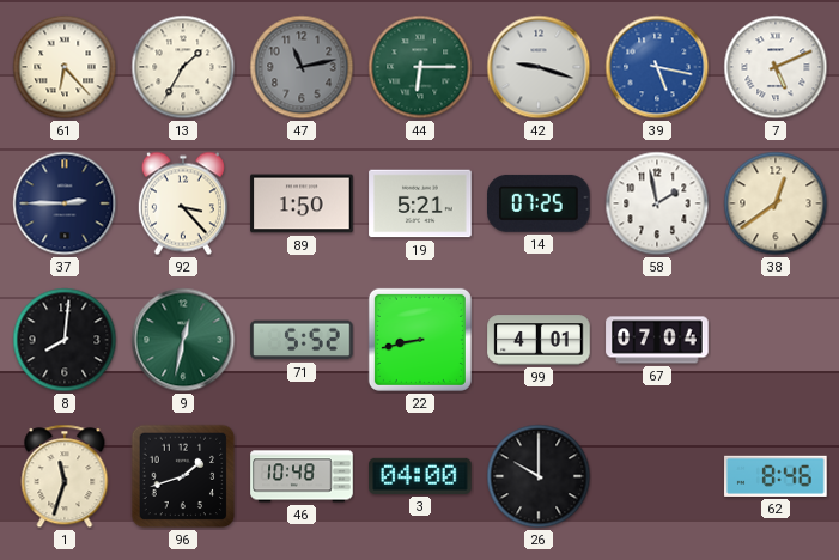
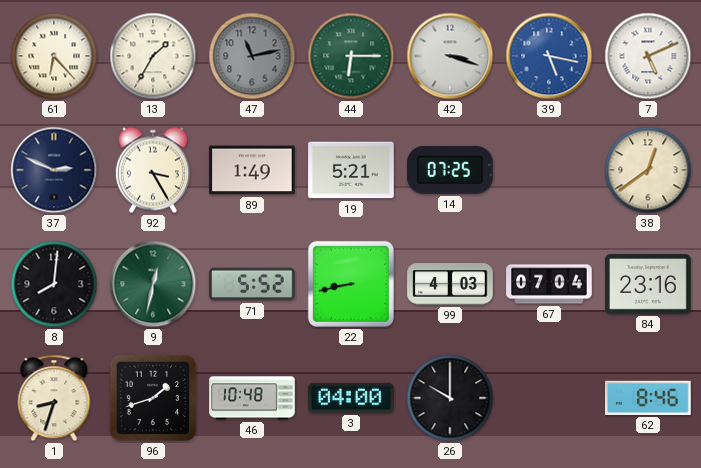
42: 9:18 -> 3:18 (450, 56)
37: 2:45 -> 2:49 (54, 170)
92: 3:23 -> 3:25 (153, 170)
89: 1:50 -> 1:49 (252, 170)
58: 1:58 -> none (657, 203)
99: 4:01 -> 4:03 (450, 284)
84: none -> 23:16 (648, 284)
1: 11:33 -> 8:33 (54, 398)
